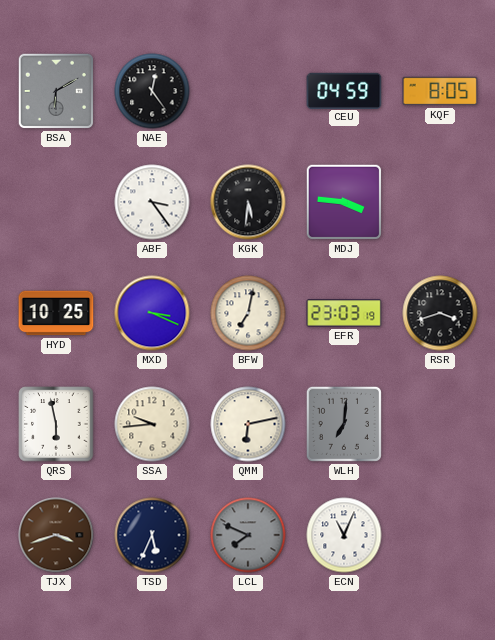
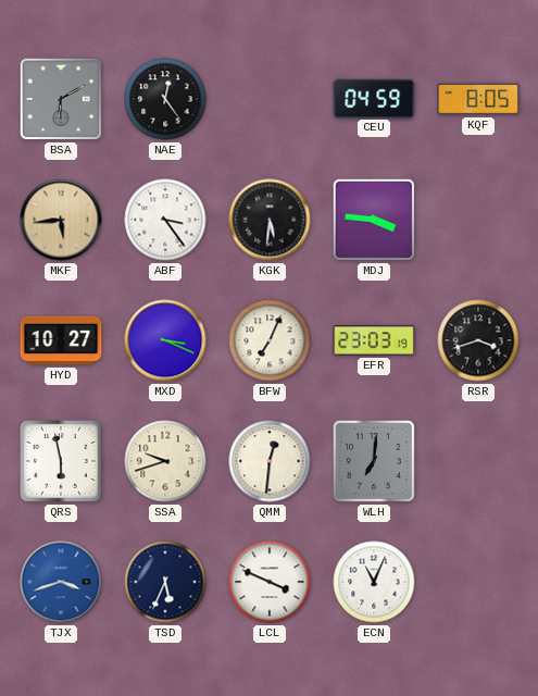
MKF: none -> 5:44 (61, 220)
HYD: 10:25 -> 10:27 (61, 340)
BFW: 7:02 -> 7:04 (270, 340)
SSA: 9:44 -> 9:42 (165, 461)
QMM: 6:13 -> 12:31 (270, 461)
TJX dial: brown -> blue (61, 582)
LCL: 7:49 -> 3:49 (270, 582)
LCL dial: grey -> white (270, 582)
